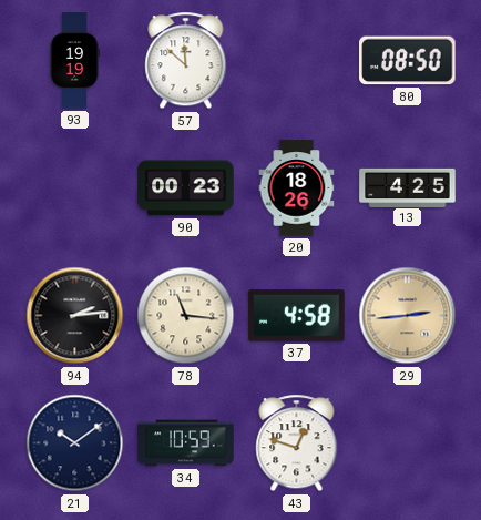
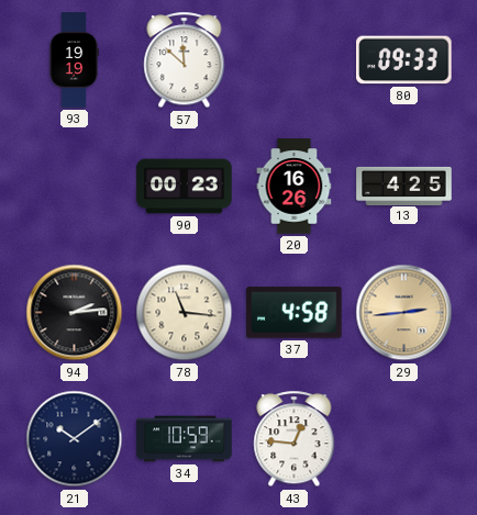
80: 08:50 -> 09:33 (404, 60)
20: 18:26 -> 16:26 (295, 187)
43: 12:48 -> 12:46 (295, 439)
